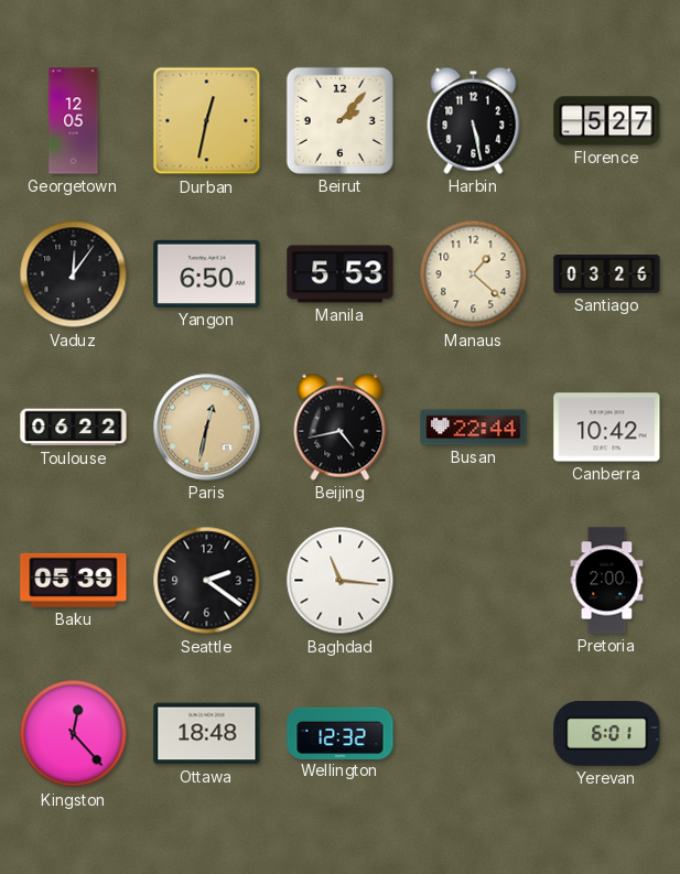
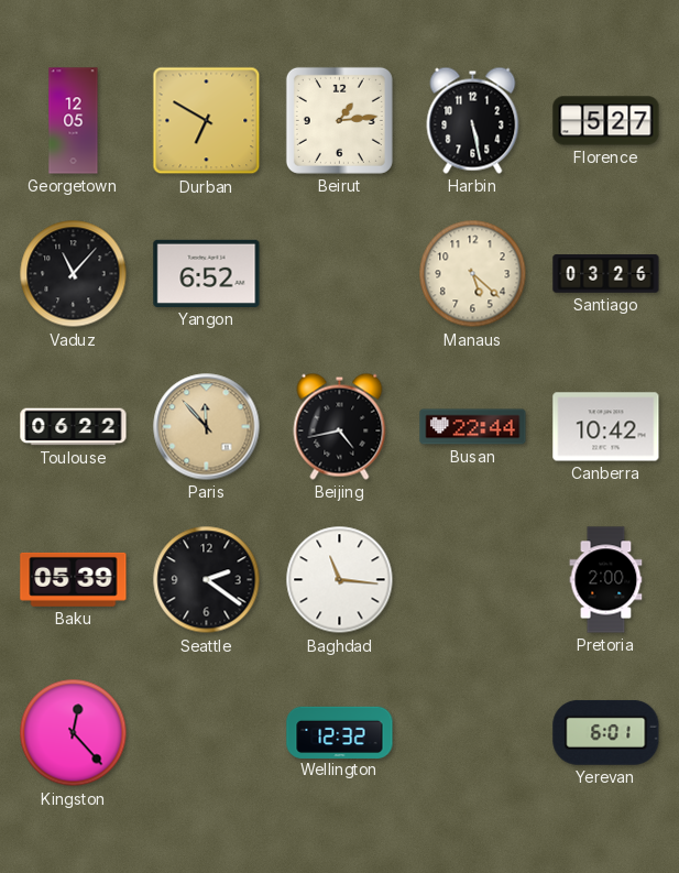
Durban: 12:32 -> 6:50 (207, 121)
Beirut: 2:07 -> 1:14 (339, 120)
Vaduz: 12:06 -> 11:07 (74, 274)
Yangon: 6:50 -> 6:52 (207, 273)
Manila: 5:53 -> none (341, 274)
Manaus: 1:22 -> 5:22 (473, 274)
Paris: 12:32 -> 11:53 (207, 427)
Ottawa: 18:48 -> none (207, 734)
